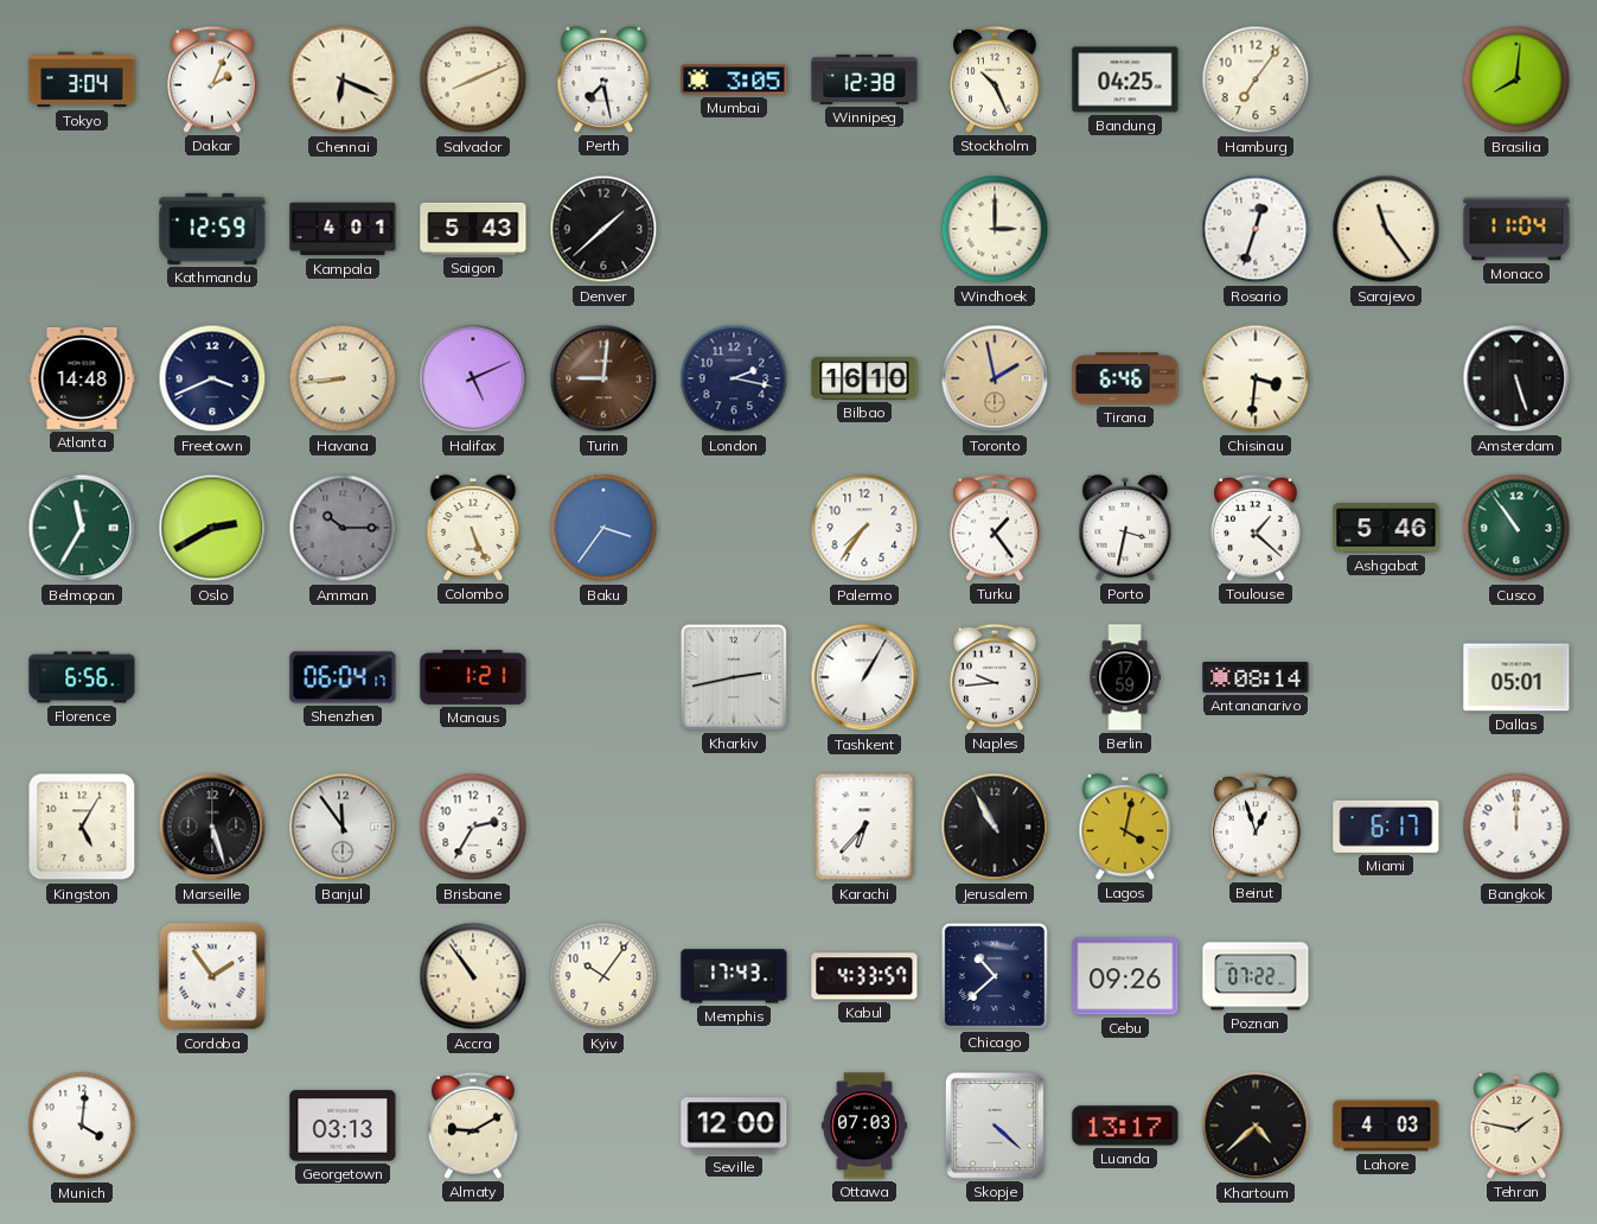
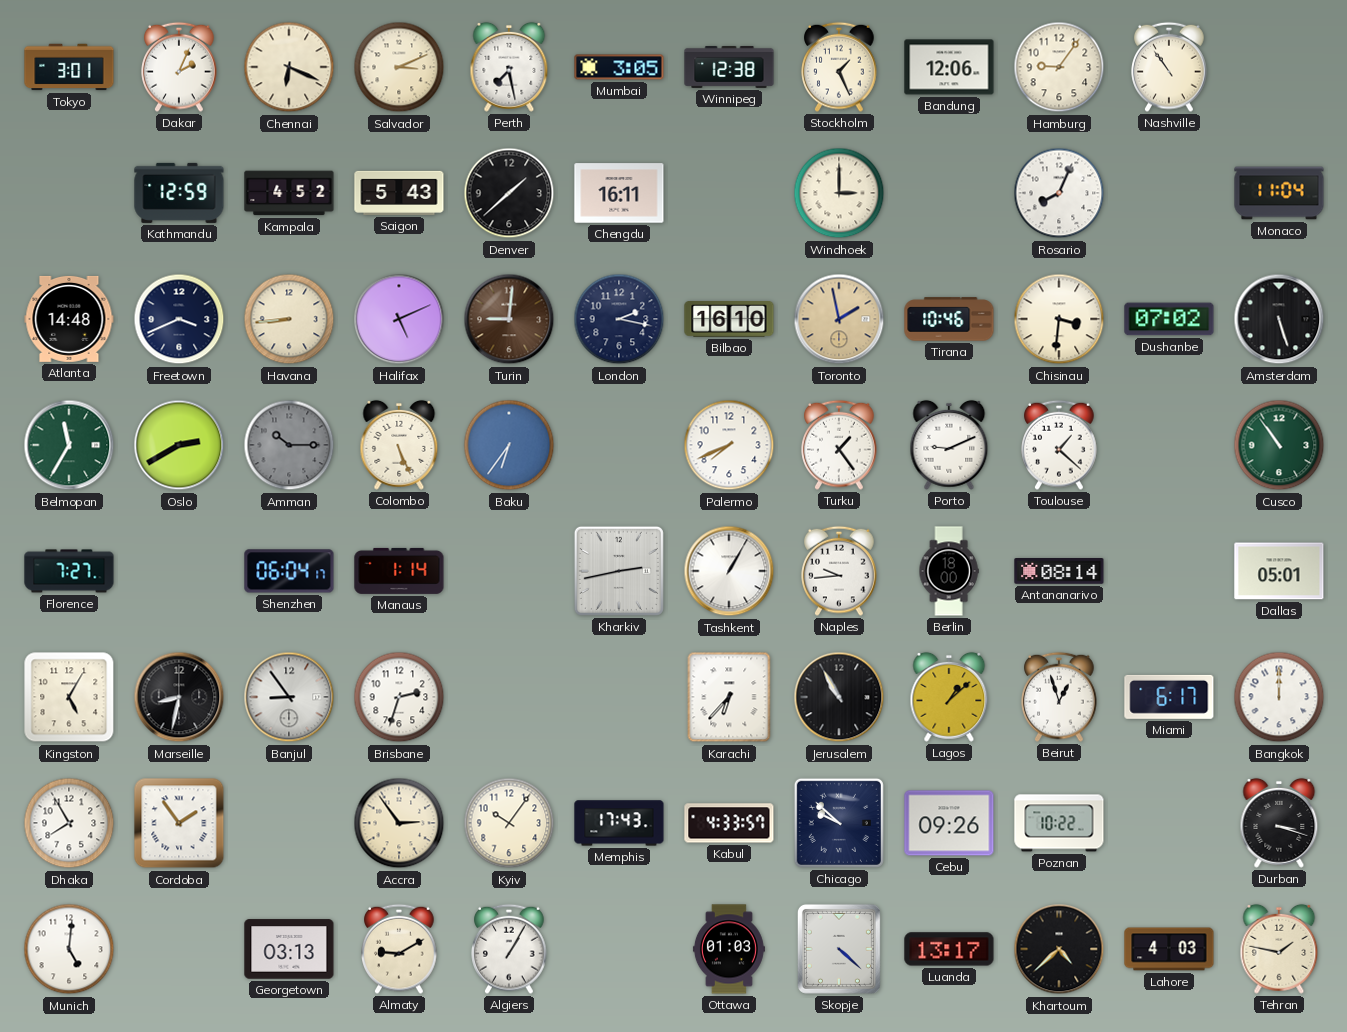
Tokyo: 3:04 -> 3:01 (69, 67)
Salvador: 8:11 -> 3:11 (399, 67)
Stockholm: 10:26 -> 1:26 (839, 67)
Bandung: 04:25 -> 12:06 (949, 67)
Hamburg: 7:06 -> 9:06 (1059, 67)
Nashville: none -> 10:54 (1169, 67)
Brasilia: 8:01 -> none (1516, 79)
Kampala: 4:01 -> 4:52 (289, 193)
Chengdu: none -> 16:11 (619, 193)
Rosario: 12:33 -> 8:04 (1059, 193)
Sarajevo: 11:24 -> none (1386, 229)
Tirana: 6:46 -> 10:46 (949, 319)
Dushanbe: none -> 07:02 (1169, 319)
Baku: 3:36 -> 6:36 (509, 445)
Palermo: 7:36 -> 7:41 (729, 445)
Porto: 3:32 -> 9:11 (949, 445)
Ashgabat: 5:46 -> none (1386, 528)
Florence: 6:56 -> 7:27 (69, 571)
Manaus: 1:21 -> 1:14 (399, 571)
Berlin: 17:59 -> 18:00 (949, 571)
Marseille: 5:27 -> 8:32 (179, 697)
Banjul: 11:54 -> 8:54 (289, 697)
Brisbane: 2:35 -> 2:33 (399, 697)
Lagos: 4:02 -> 1:08 (949, 697)
Dhaka: none -> 7:55 (69, 823)
Accra: 10:54 -> 2:54 (399, 823)
Chicago: 10:38 -> 9:52 (839, 823)
Poznan: 07:22 -> 10:22 (1059, 823)
Durban: none -> 3:18 (1279, 823)
Munich: 4:01 -> 5:01 (69, 949)
Algiers: none -> 1:05 (509, 949)
Seville: 12:00 -> none (734, 1126)
Ottawa: 07:03 -> 01:03 (729, 949)
